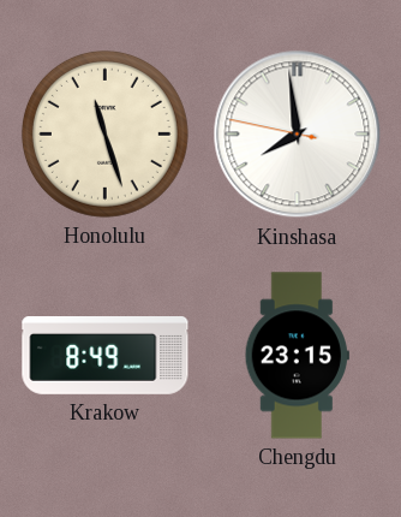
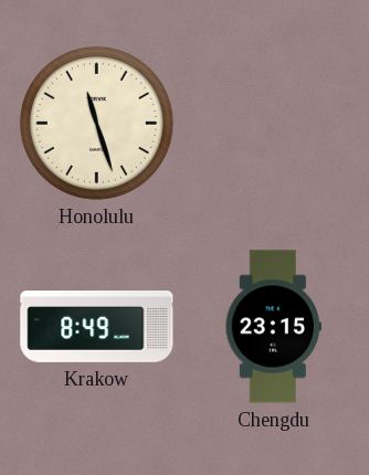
Kinshasa: 7:58 -> none (298, 135)
